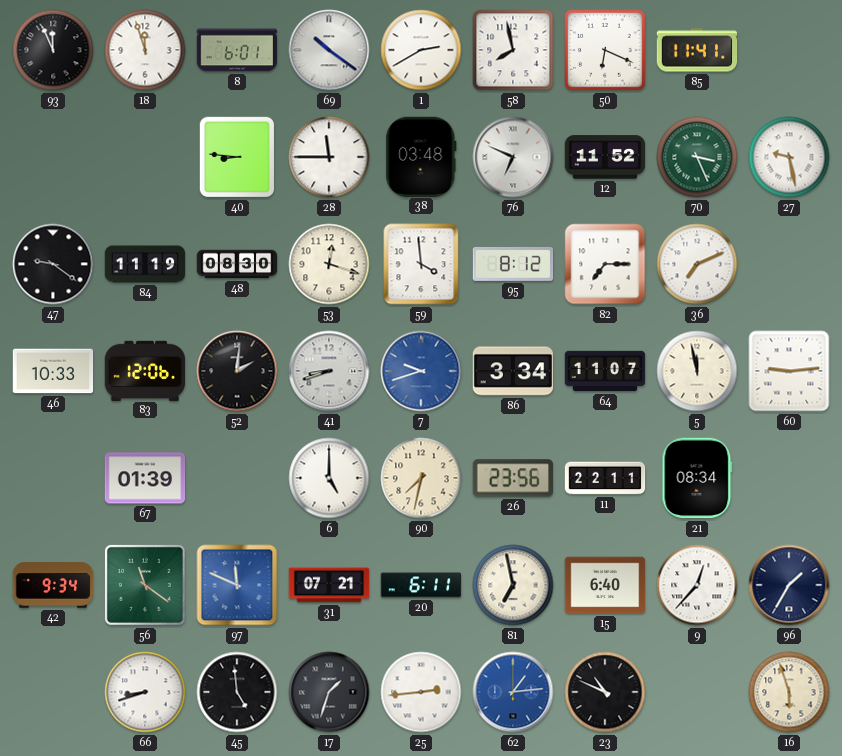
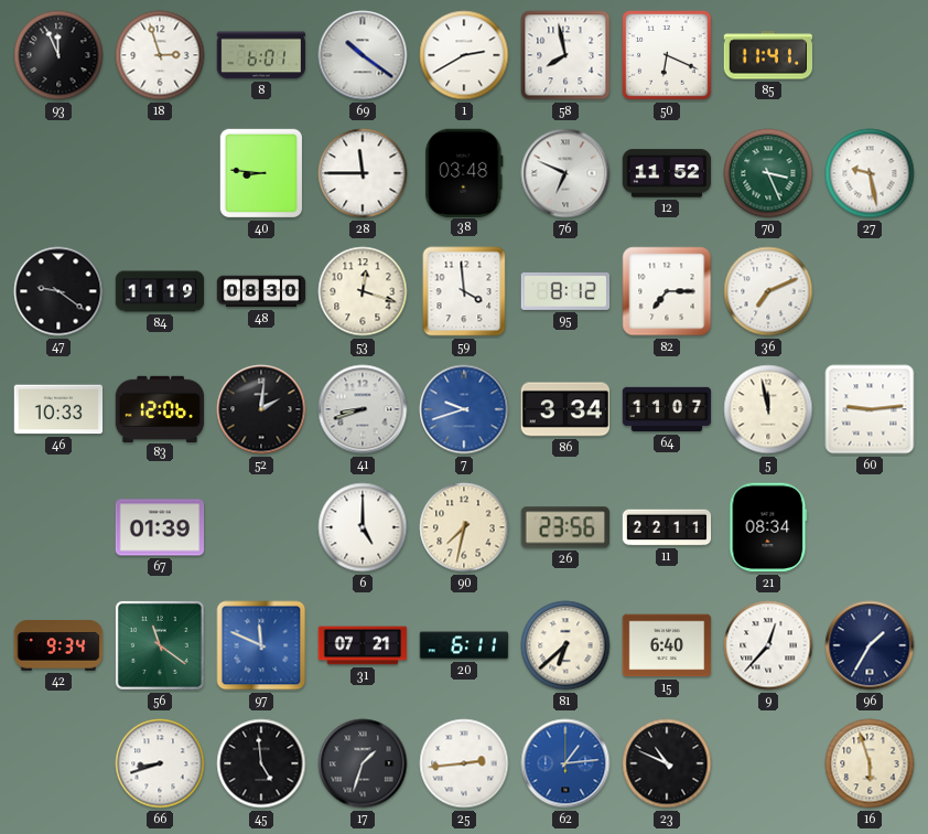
18: 11:57 -> 2:57 (160, 55)
81: 6:58 -> 6:38 (565, 645)
